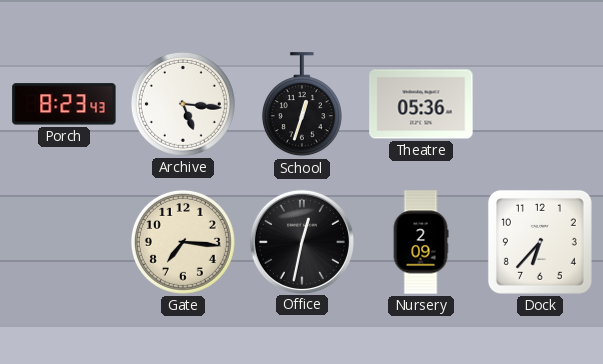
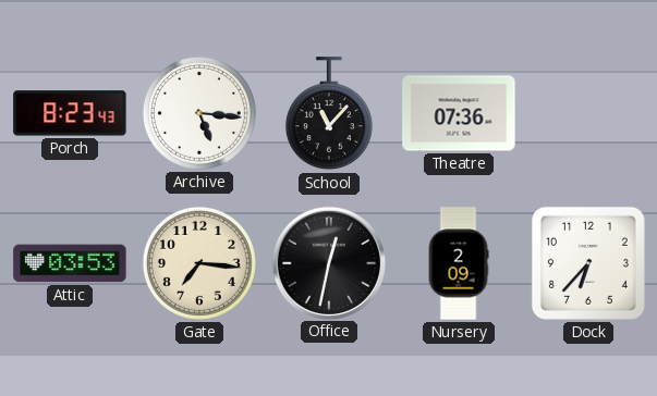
School: 12:33 -> 11:07 (329, 114)
Theatre: 05:36 -> 07:36 (459, 113)
Attic: none -> 03:53 (70, 263)
